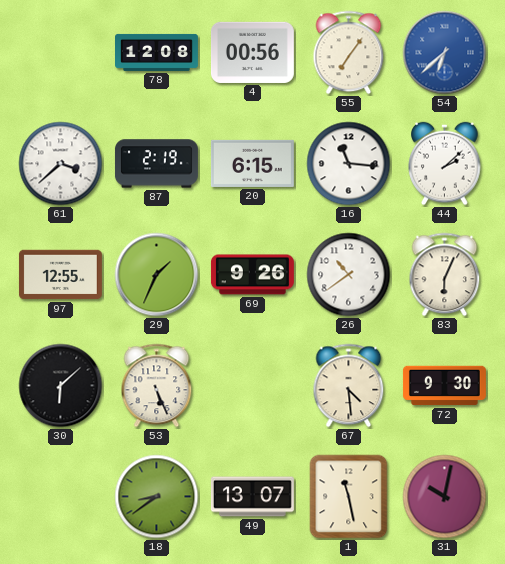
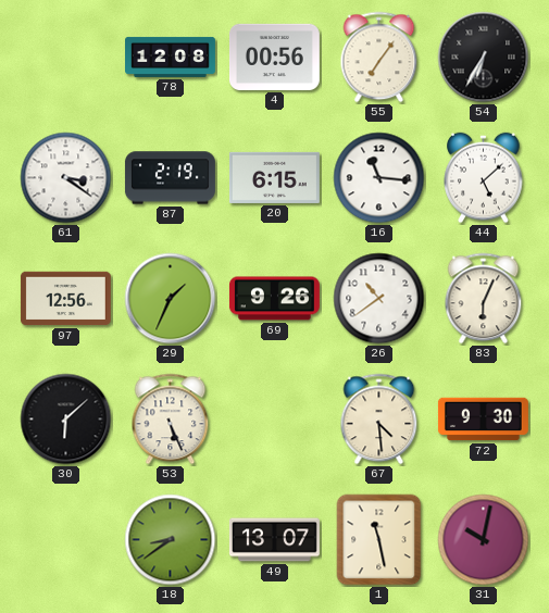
54: 6:38 -> 6:35 (484, 58)
54 dial: blue -> black (484, 58)
61: 3:38 -> 3:21 (66, 178)
44: 2:08 -> 5:08 (484, 178)
97: 12:55 -> 12:56 (65, 299)
